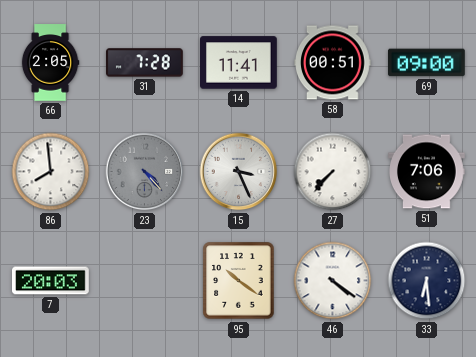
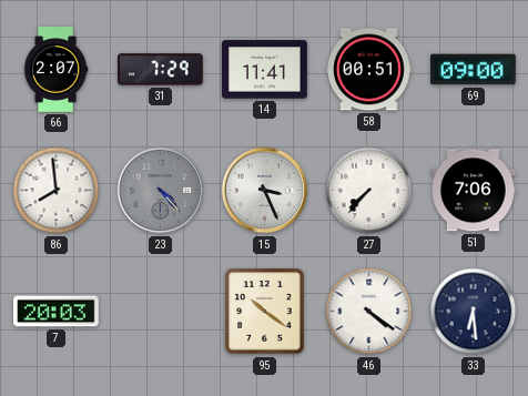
66: 2:05 -> 2:07 (55, 70)
31: 7:28 -> 7:29 (161, 70)
